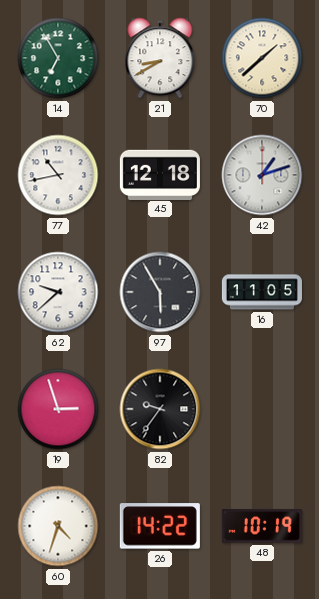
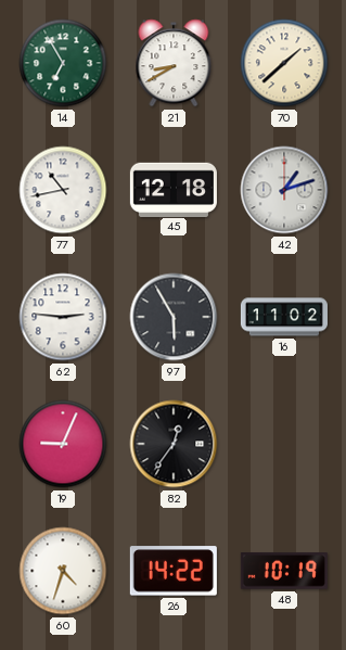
62: 9:38 -> 2:46 (63, 317)
16: 11:05 -> 11:02 (284, 317)
19: 2:57 -> 9:04 (63, 444)
82: 9:36 -> 12:36 (174, 444)
